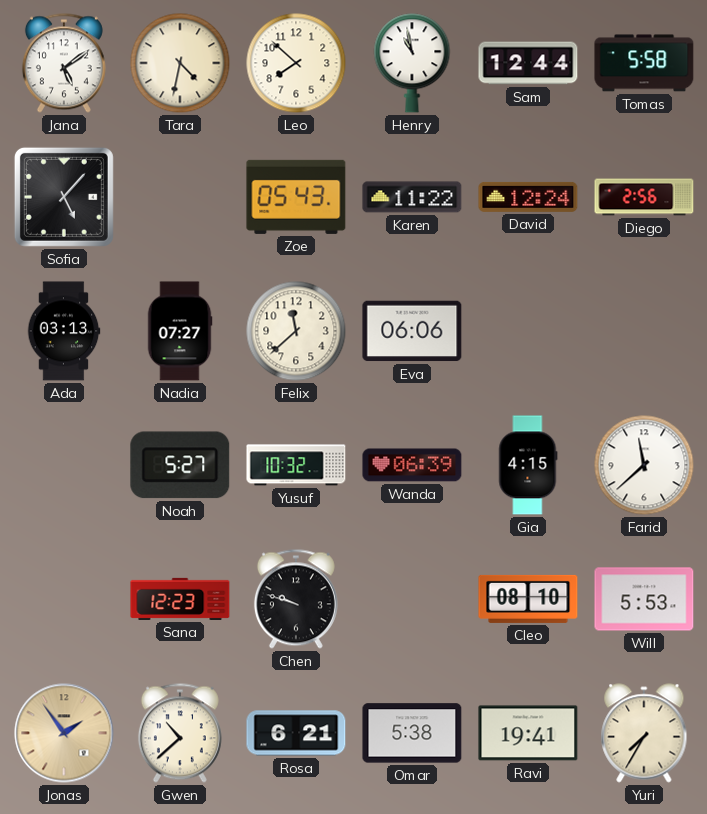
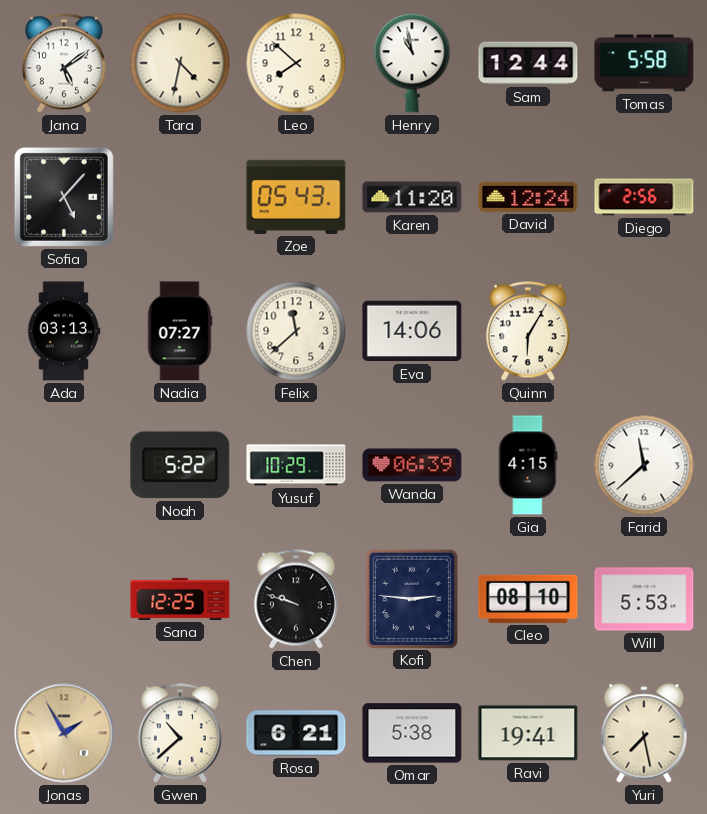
Karen: 11:22 -> 11:20 (412, 197)
Eva: 06:06 -> 14:06 (412, 331)
Quinn: none -> 6:05 (528, 331)
Noah: 5:27 -> 5:22 (180, 465)
Yusuf: 10:32 -> 10:29 (296, 465)
Sana: 12:23 -> 12:25 (180, 599)
Kofi: none -> 2:46 (412, 598)
Jonas: 1:54 -> 1:55 (64, 733)
Yuri: 7:35 -> 7:28 (644, 733)
